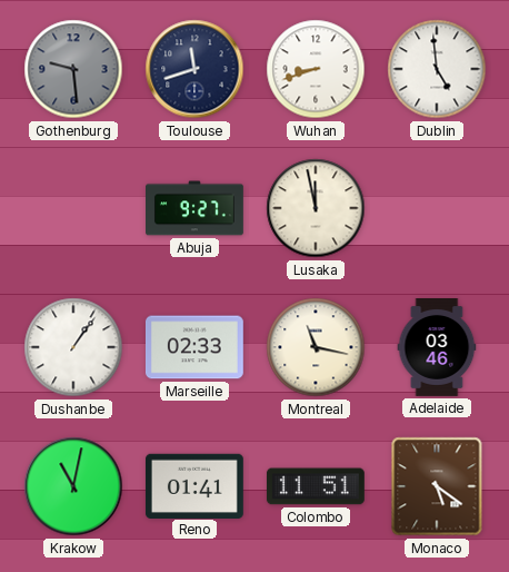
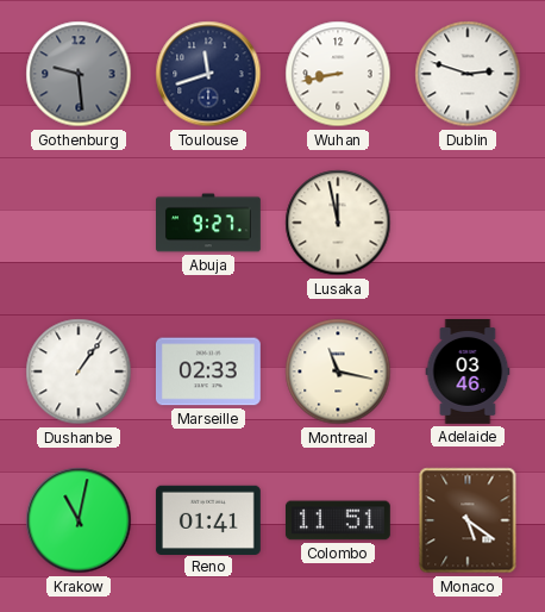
Wuhan: 8:42 -> 8:43 (338, 74)
Dublin: 4:59 -> 2:48 (468, 74)
